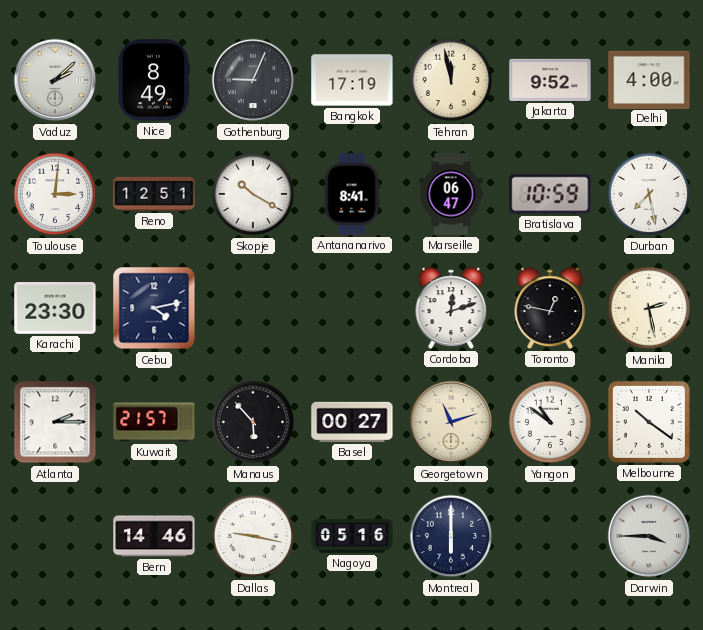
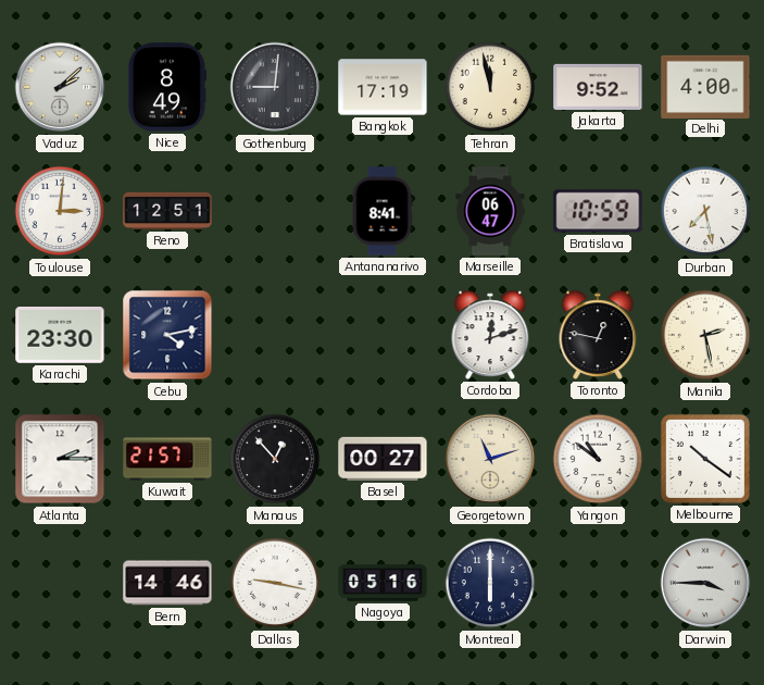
Gothenburg: 9:04 -> 9:01 (275, 87)
Skopje: 10:20 -> none (253, 194)
Manaus: 5:53 -> 12:53 (275, 459)
